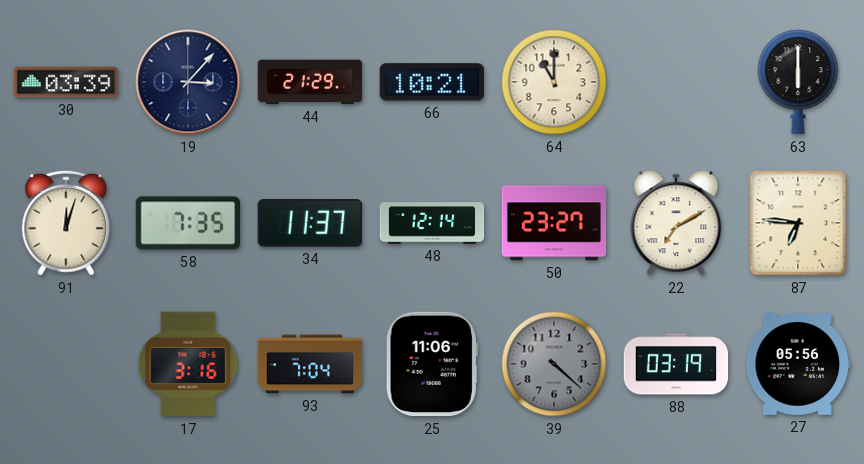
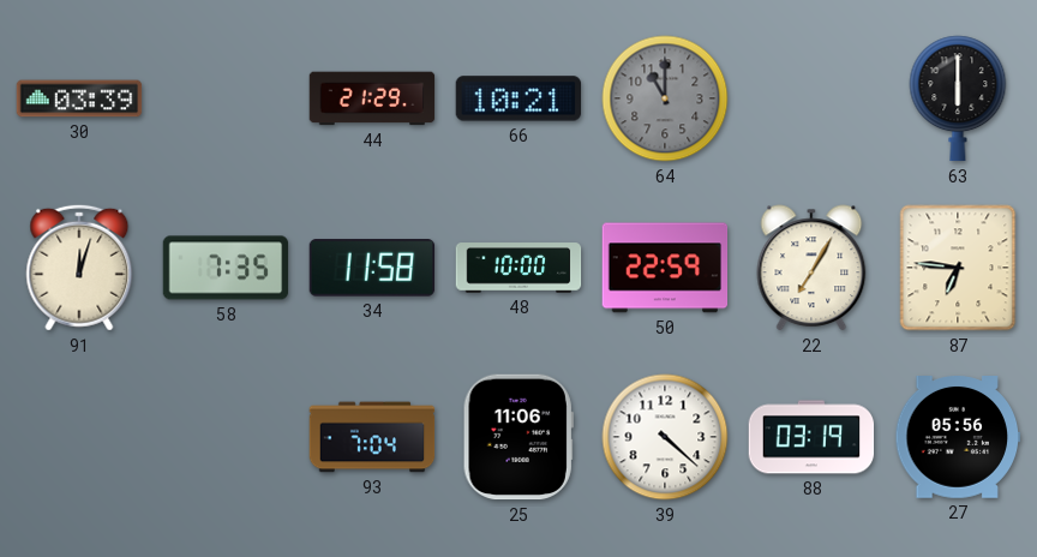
19: 3:07 -> none (188, 82)
64 dial: cream -> grey (665, 98)
34: 11:37 -> 11:58 (372, 268)
48: 12:14 -> 10:00 (518, 268)
50: 23:27 -> 22:59 (665, 268)
22: 7:10 -> 7:05 (811, 268)
17: 3:16 -> none (188, 364)
39 dial: grey -> white (665, 437)
